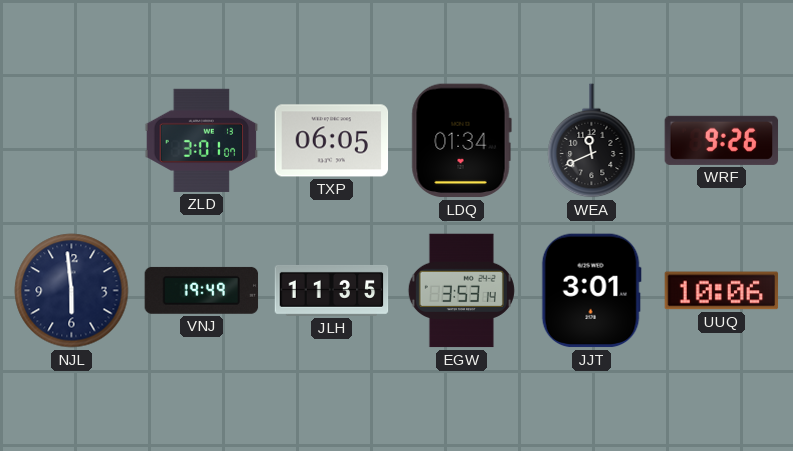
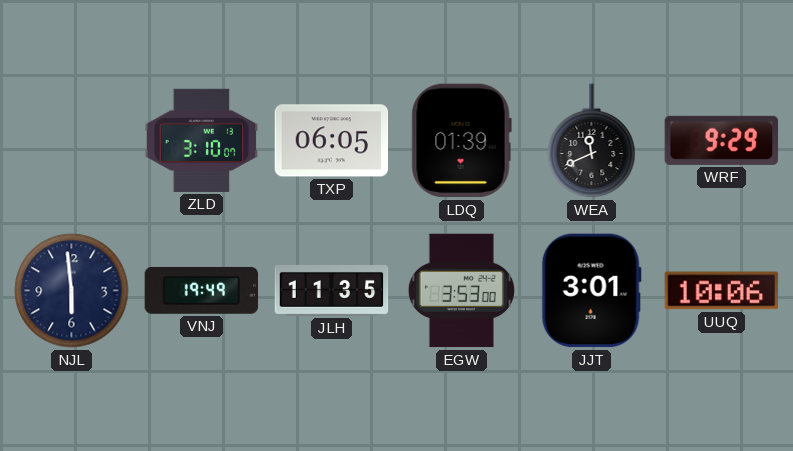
ZLD: 3:01 -> 3:10 (202, 140)
LDQ: 01:34 -> 01:39 (461, 141)
WRF: 9:26 -> 9:29 (722, 140)
EGW: 3:53:14 -> 3:53:00 (461, 291)
